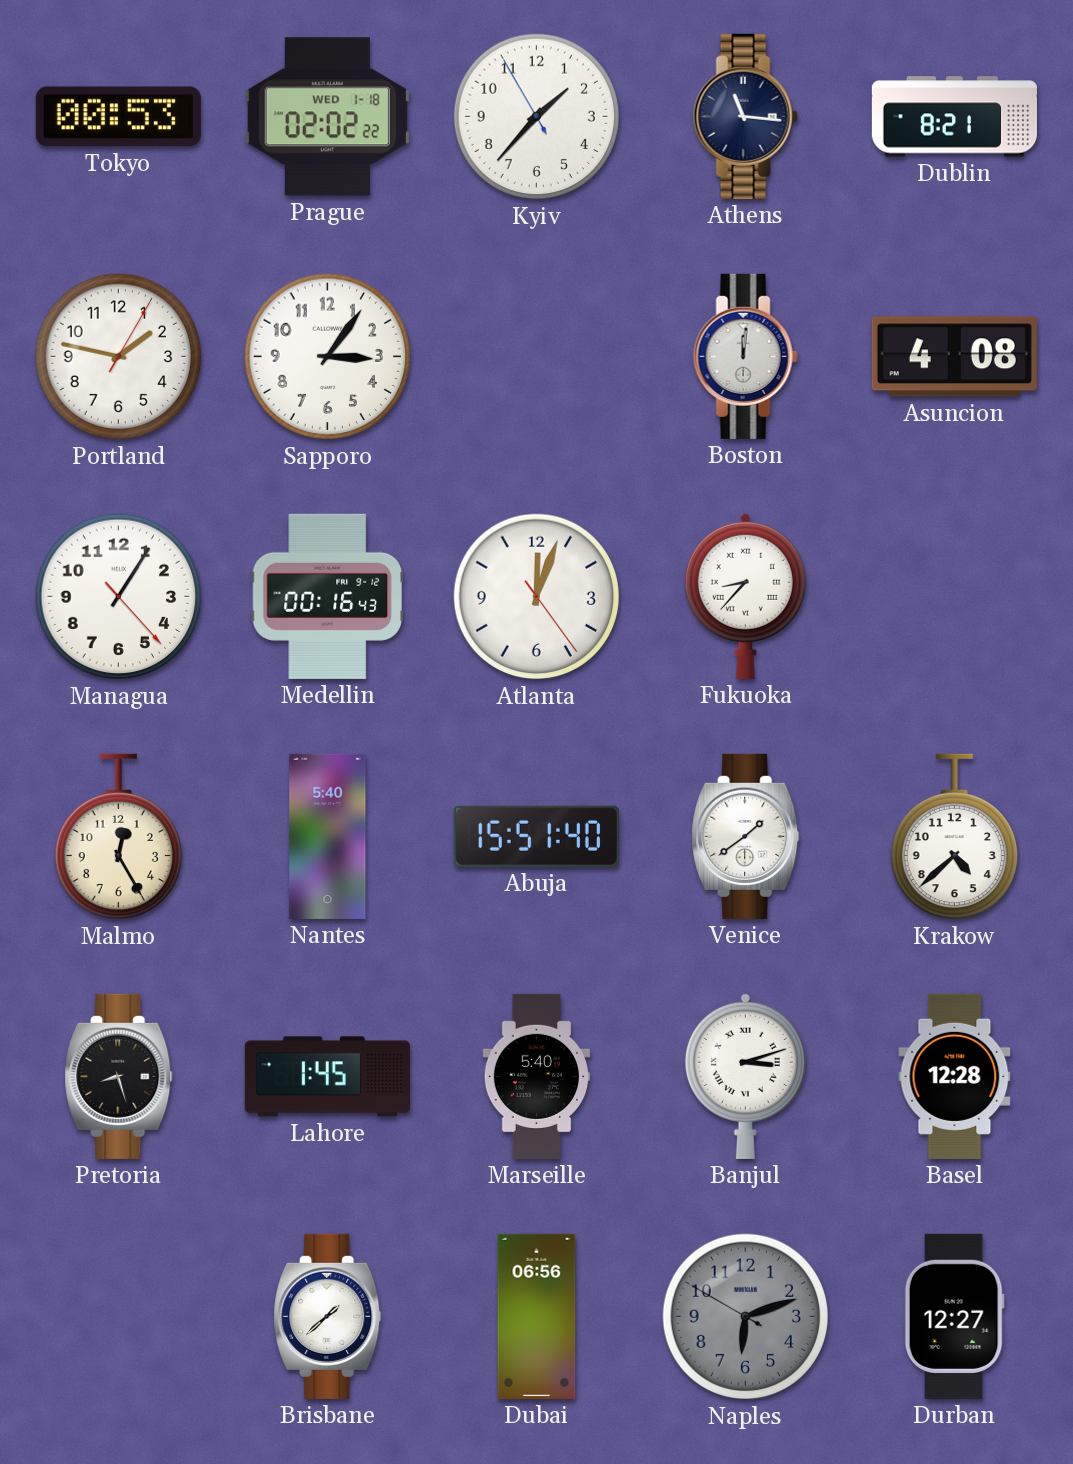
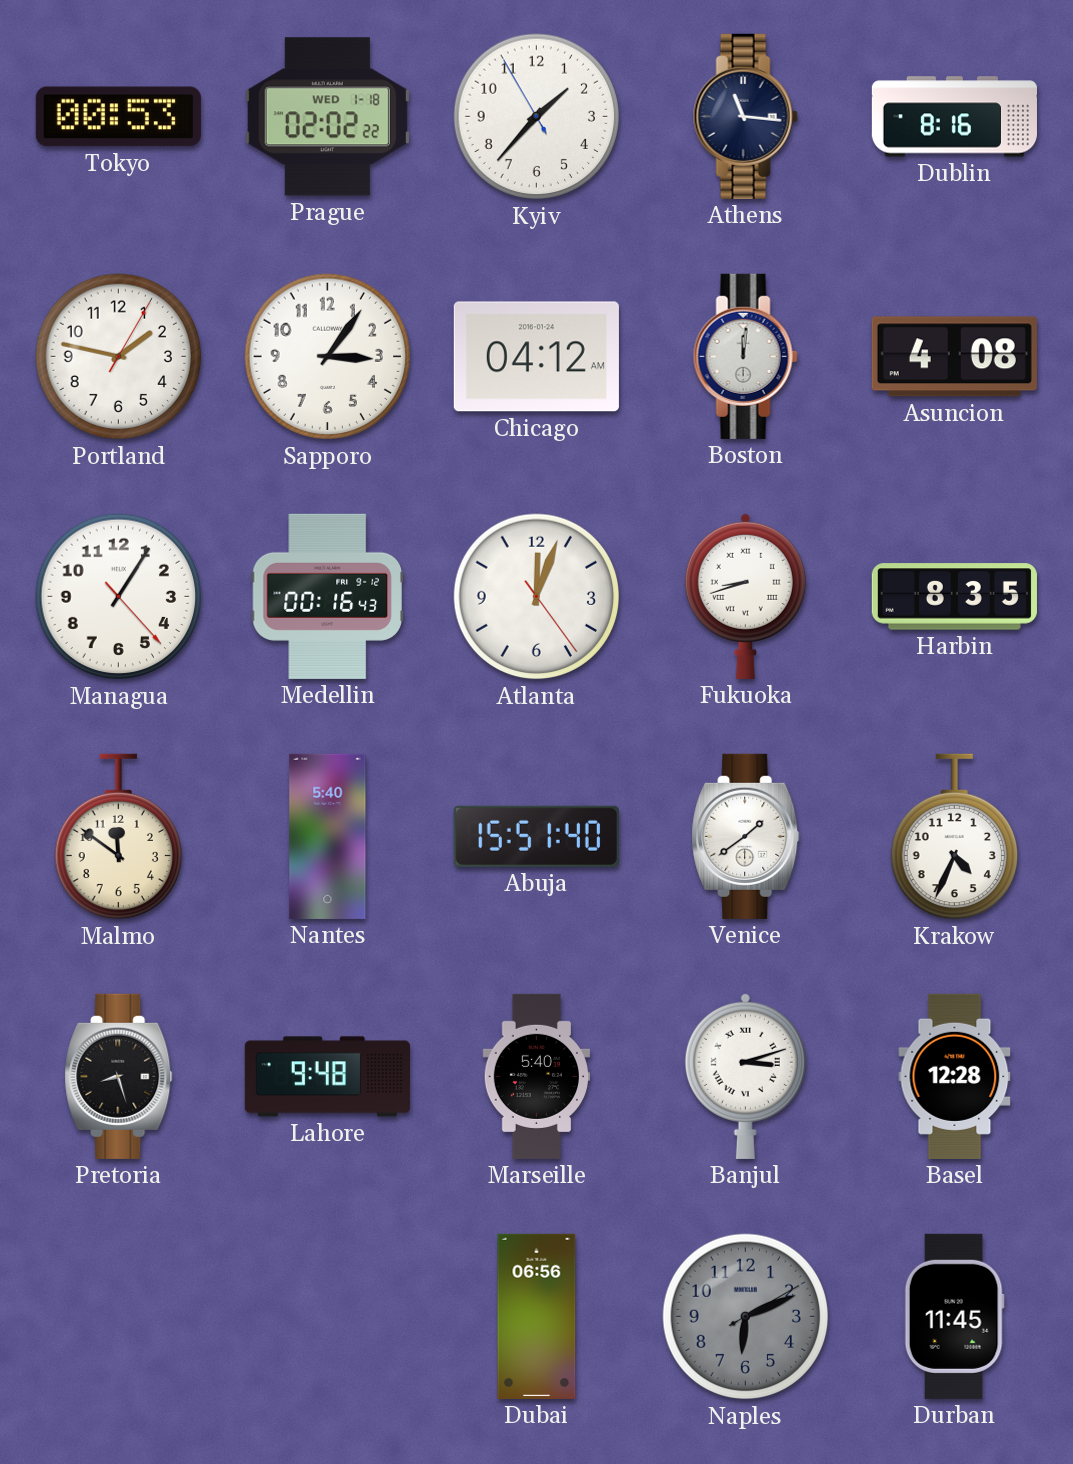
Dublin: 8:21 -> 8:16 (954, 117)
Chicago: none -> 04:12 (536, 357)
Fukuoka: 8:37 -> 8:42 (745, 596)
Harbin: none -> 8:35 (954, 597)
Malmo: 12:25 -> 11:51 (118, 837)
Krakow: 4:38 -> 4:34 (954, 837)
Lahore: 1:45 -> 9:48 (327, 1077)
Brisbane: 1:38 -> none (328, 1316)
Naples: 6:11:50 -> 6:11:10 (746, 1317)
Durban: 12:27 -> 11:45 (954, 1316)
